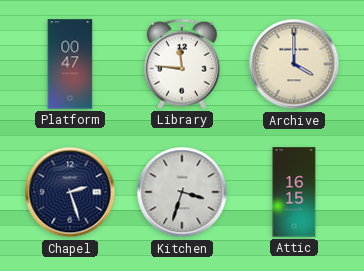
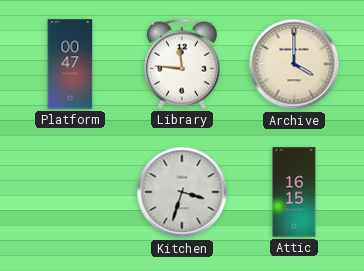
Chapel: 2:27 -> none (70, 192)
